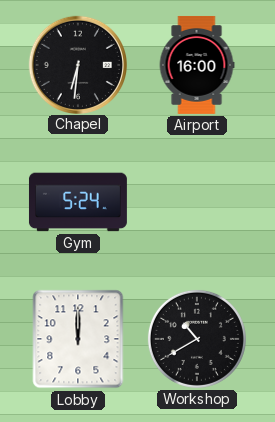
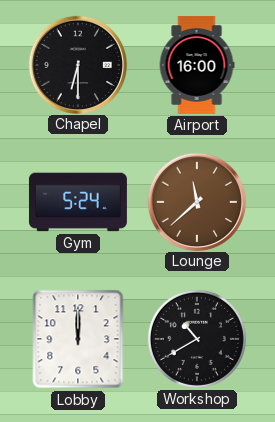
Chapel: 6:31 -> 6:30 (77, 64)
Lounge: none -> 11:38 (196, 201)
